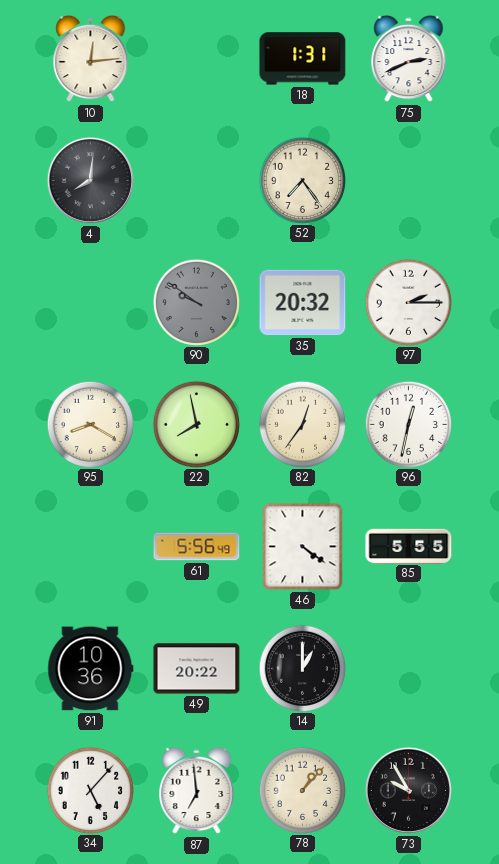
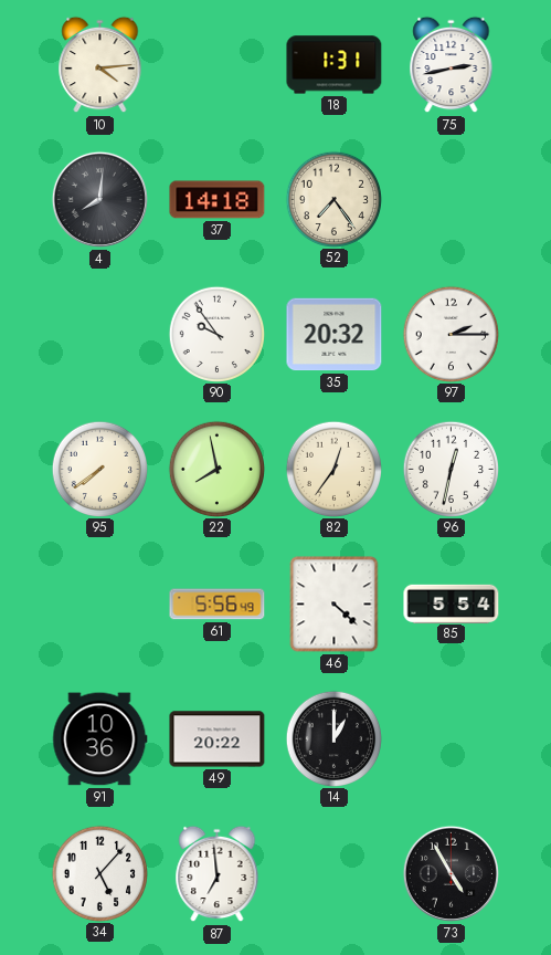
10: 12:14 -> 4:14 (100, 65)
75: 2:41 -> 2:43 (452, 65)
37: none -> 14:18 (218, 200)
90: 9:51 -> 9:54 (216, 334)
90 dial: grey -> white (216, 334)
95: 8:20 -> 7:39 (99, 469)
46: 4:21 -> 4:22 (335, 605)
85: 5:55 -> 5:54 (452, 604)
78: 1:07 -> none (302, 790)
73: 9:55 -> 4:55 (451, 873)
